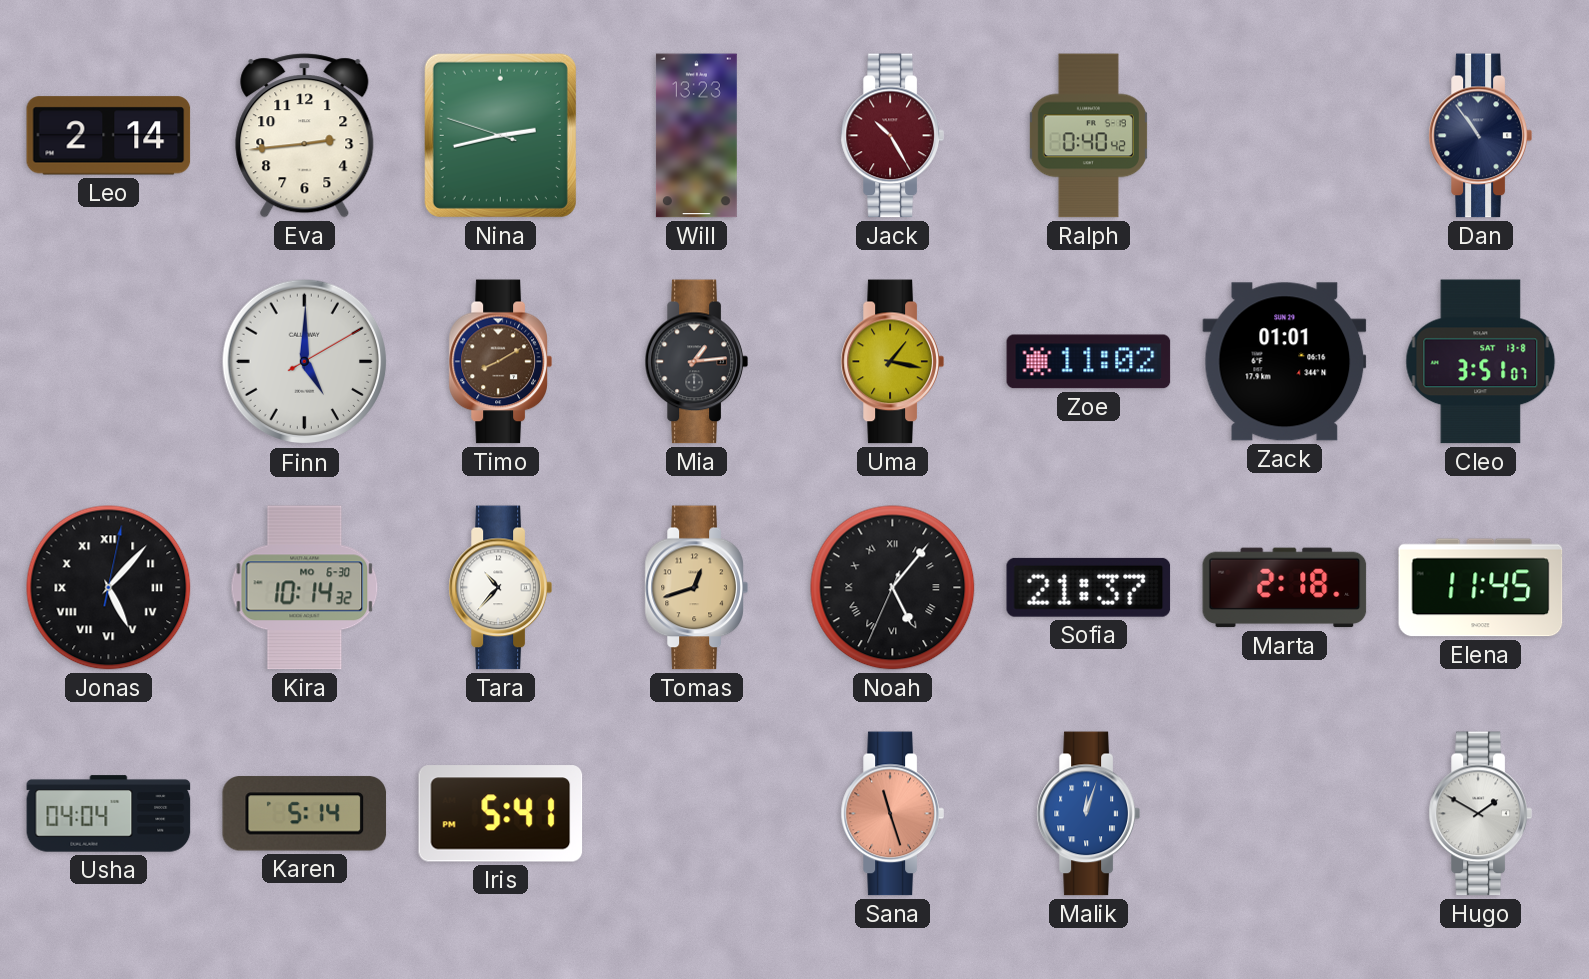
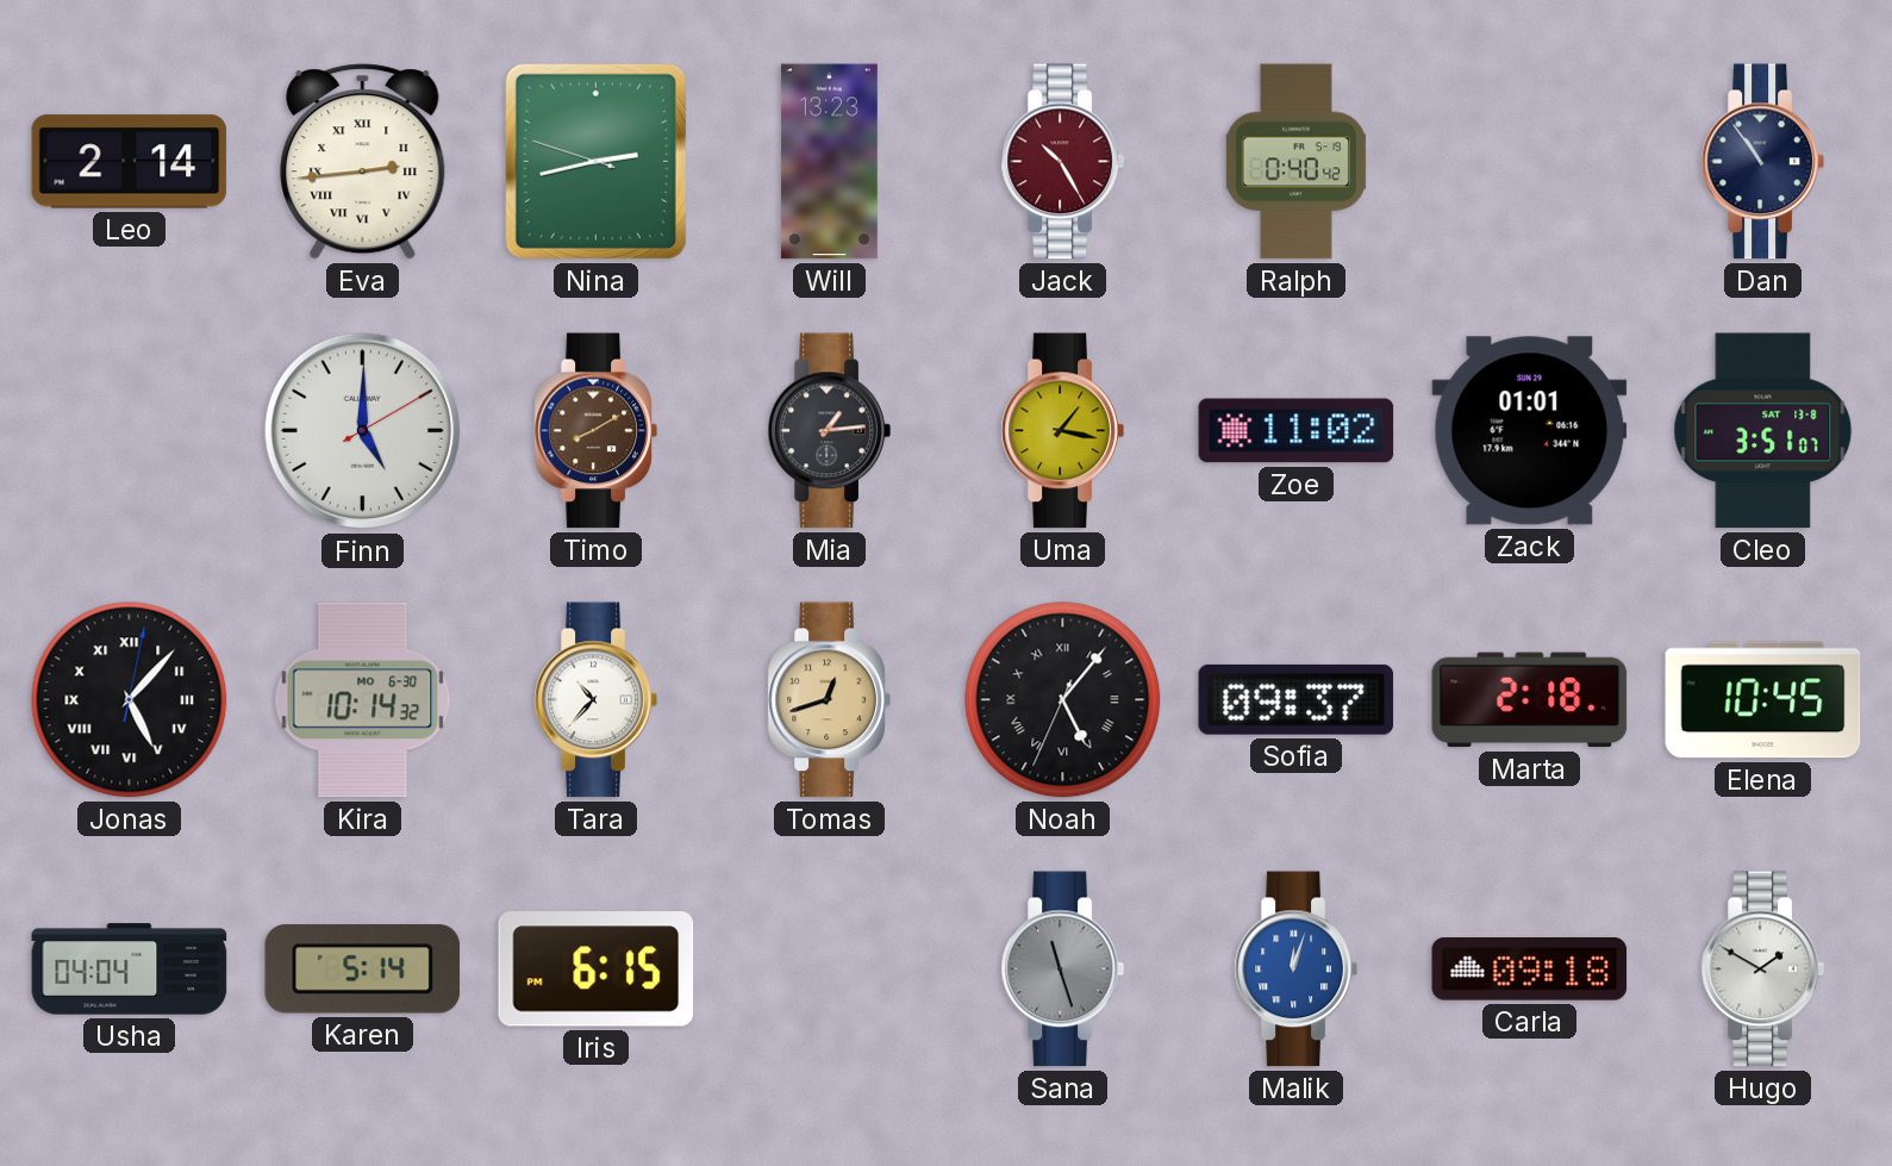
Eva numerals: Arabic -> Roman (363, 162)
Sofia: 21:37 -> 09:37 (1297, 699)
Elena: 11:45 -> 10:45 (1763, 700)
Iris: 5:41 -> 6:15 (597, 969)
Sana dial: salmon -> grey (1062, 969)
Carla: none -> 09:18 (1530, 969)
